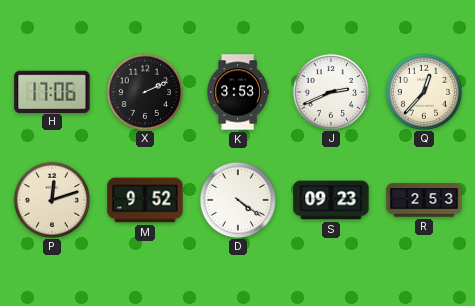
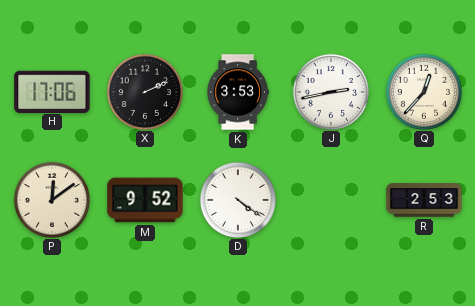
J: 2:41 -> 2:43 (330, 91)
P: 12:12 -> 12:09 (51, 199)
S: 09:23 -> none (331, 200)
